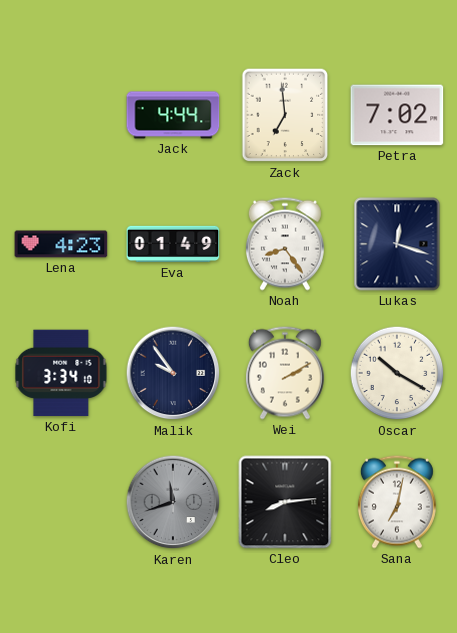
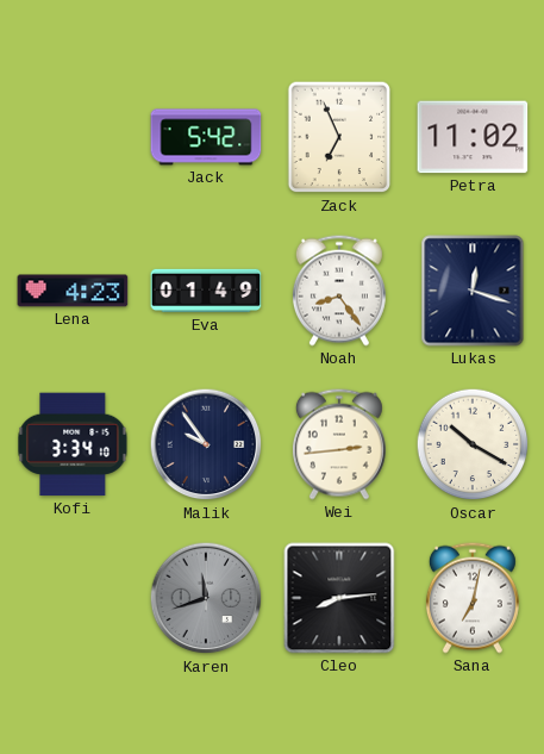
Jack: 4:44 -> 5:42 (206, 137)
Zack: 6:59 -> 6:56 (339, 137)
Petra: 7:02 -> 11:02 (473, 137)
Wei: 2:10 -> 2:44 (339, 444)
